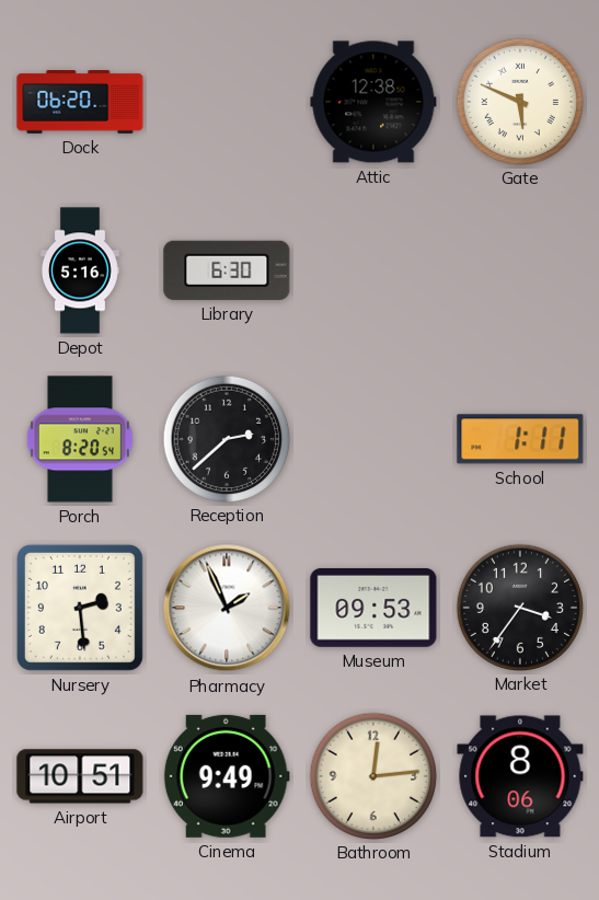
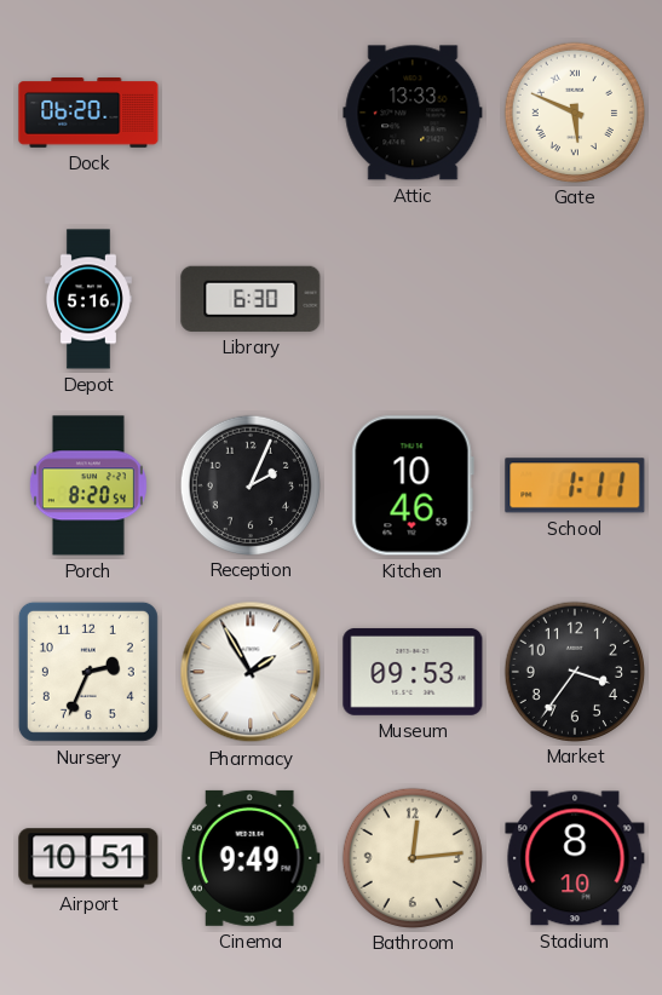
Attic: 12:38 -> 13:33 (413, 113)
Reception: 2:38 -> 2:04 (249, 484)
Kitchen: none -> 10:46 (413, 485)
Nursery: 2:29 -> 2:34 (88, 672)
Pharmacy: 1:56 -> 1:55 (251, 672)
Stadium: 8:06 -> 8:10 (575, 858)
